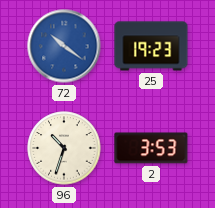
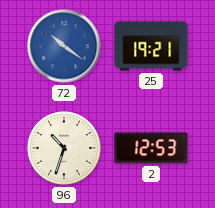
25: 19:23 -> 19:21 (151, 46)
2: 3:53 -> 12:53 (151, 148)
